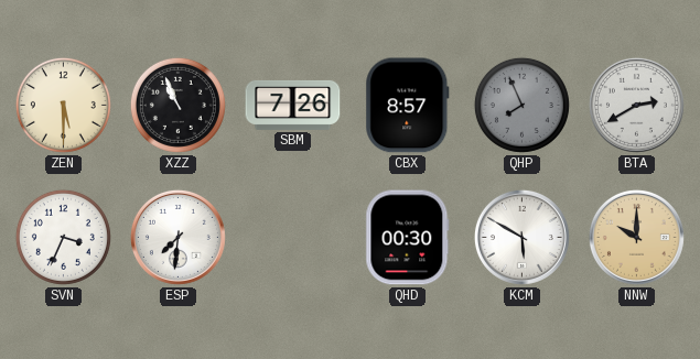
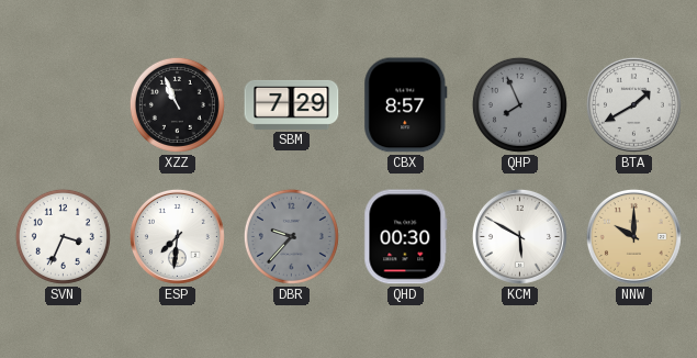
ZEN: 5:30 -> none (63, 105)
SBM: 7:26 -> 7:29 (292, 104)
BTA: 2:40 -> 1:40 (633, 104)
DBR: none -> 9:37 (291, 236)
